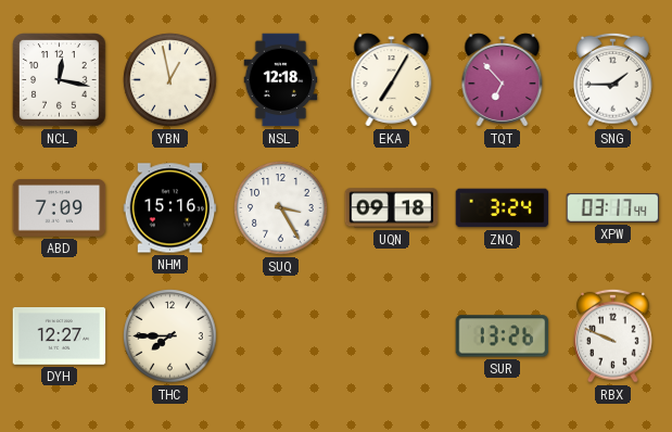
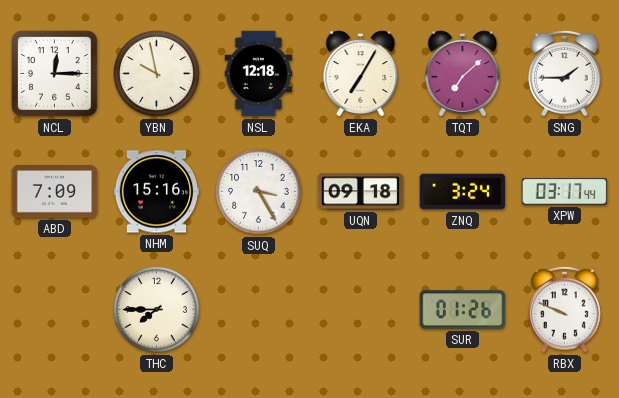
NCL: 12:17 -> 12:15 (55, 74)
YBN: 12:58 -> 9:58 (157, 74)
TQT: 6:53 -> 7:08 (463, 74)
DYH: 12:27 -> none (60, 336)
SUR: 13:26 -> 01:26 (463, 310)
